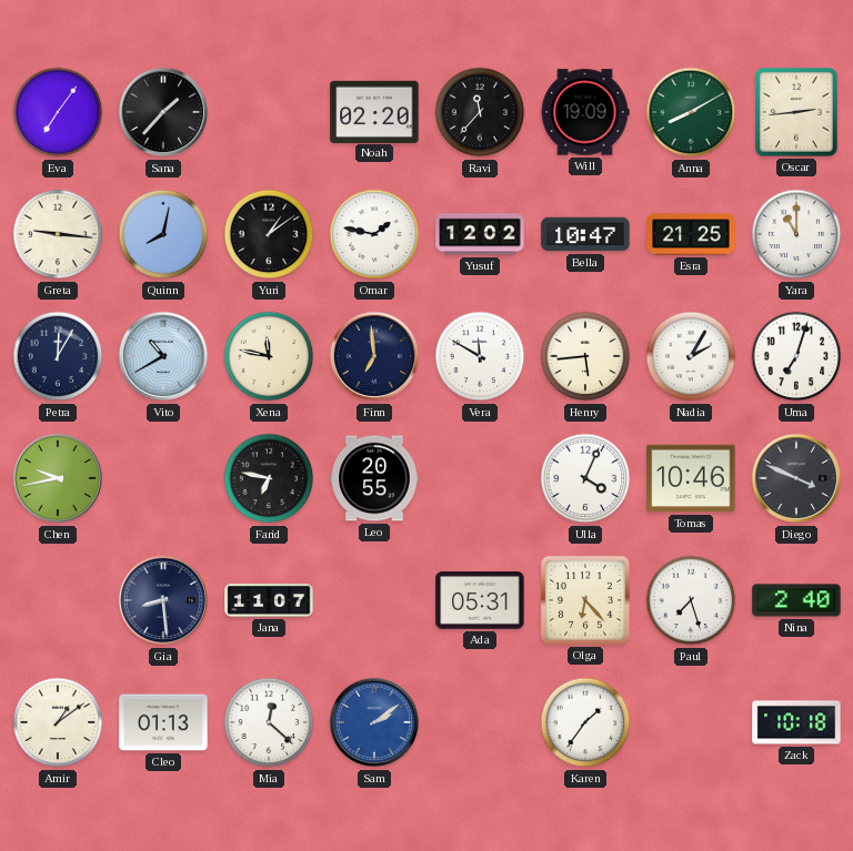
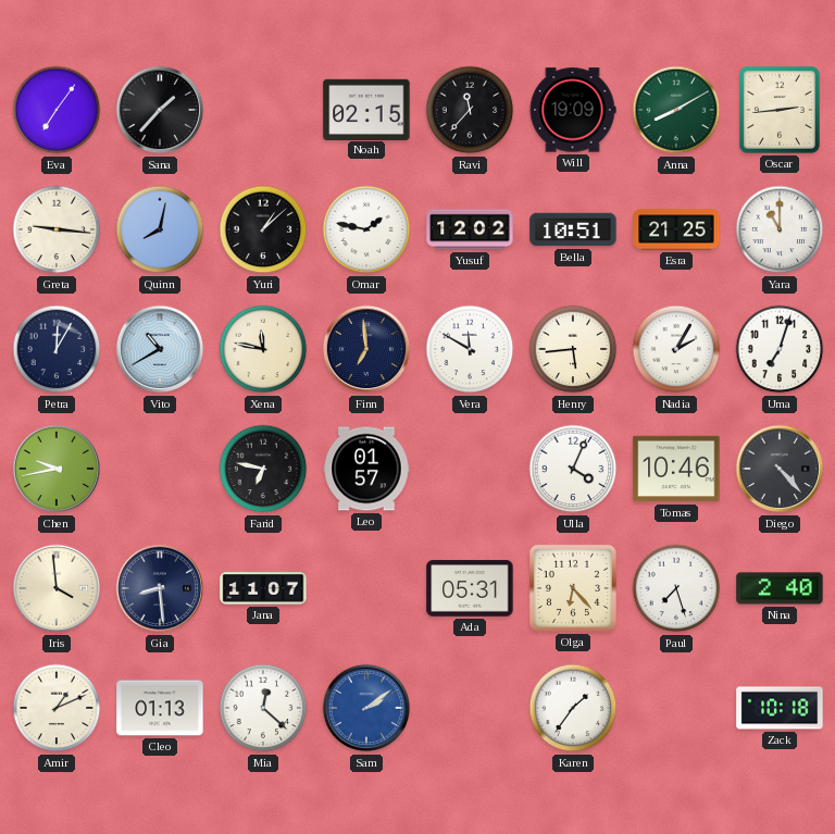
Noah: 02:20 -> 02:15 (366, 109)
Yuri: 1:09 -> 1:08 (263, 229)
Bella: 10:47 -> 10:51 (573, 229)
Leo: 20:55 -> 01:57 (366, 469)
Diego: 3:49 -> 4:23 (780, 469)
Iris: none -> 3:59 (57, 588)
Amir: 1:09 -> 1:11 (57, 708)
